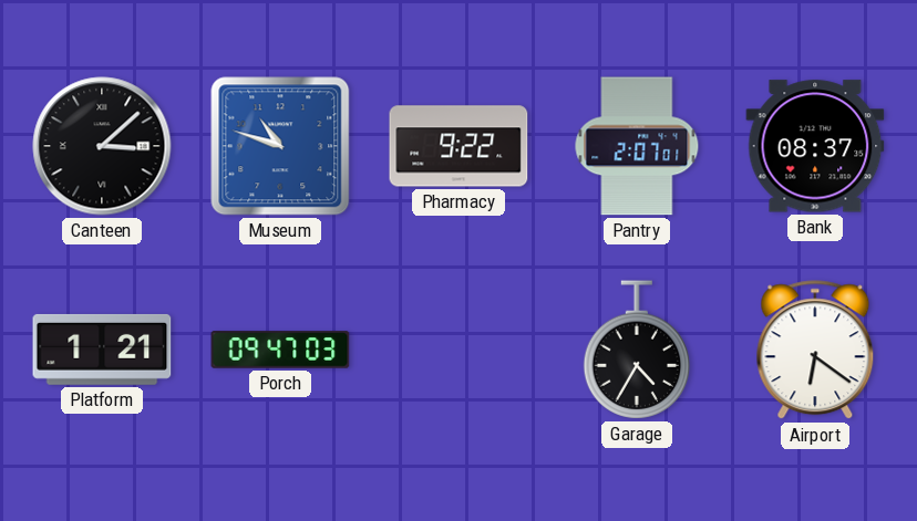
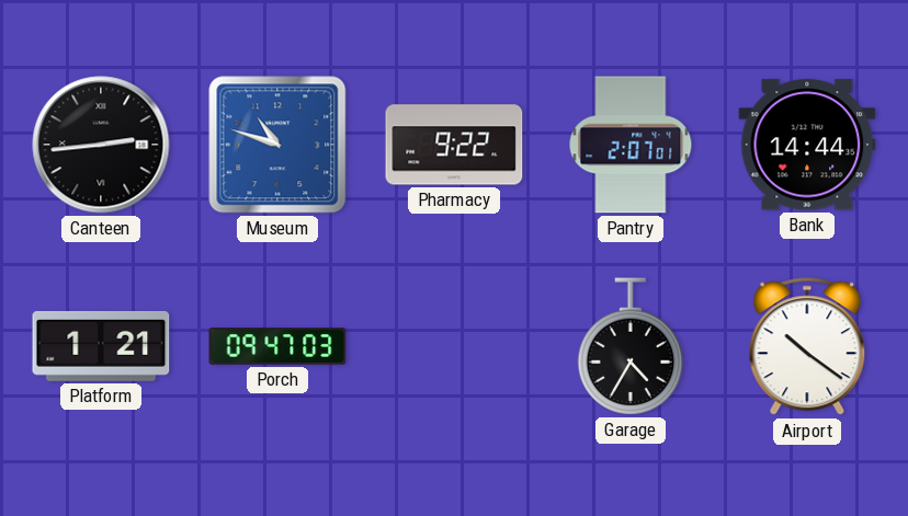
Canteen: 3:08 -> 2:44 (101, 145)
Bank: 08:37 -> 14:44 (807, 145)
Airport: 6:21 -> 10:21 (807, 347)
